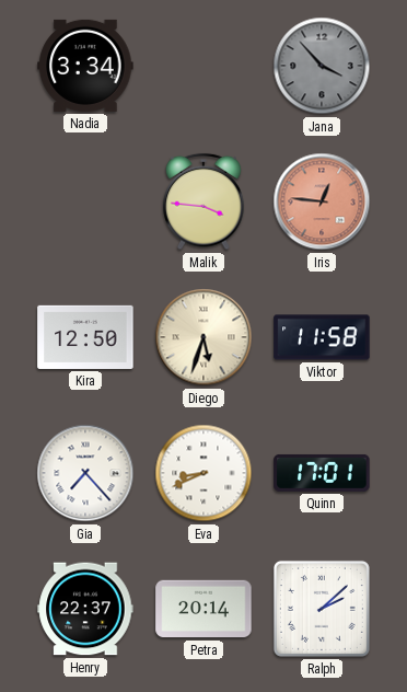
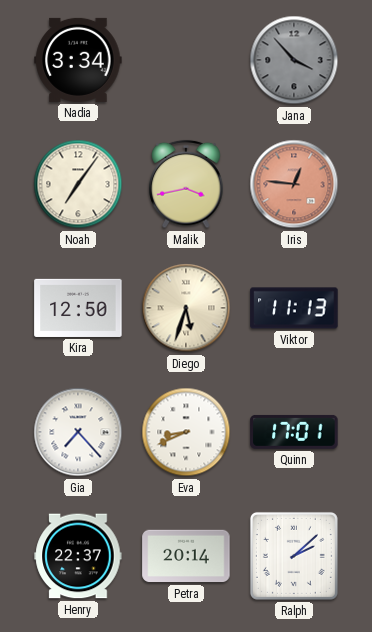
Noah: none -> 7:06 (78, 184)
Malik: 3:46 -> 3:43 (186, 184)
Viktor: 11:58 -> 11:13 (294, 308)
